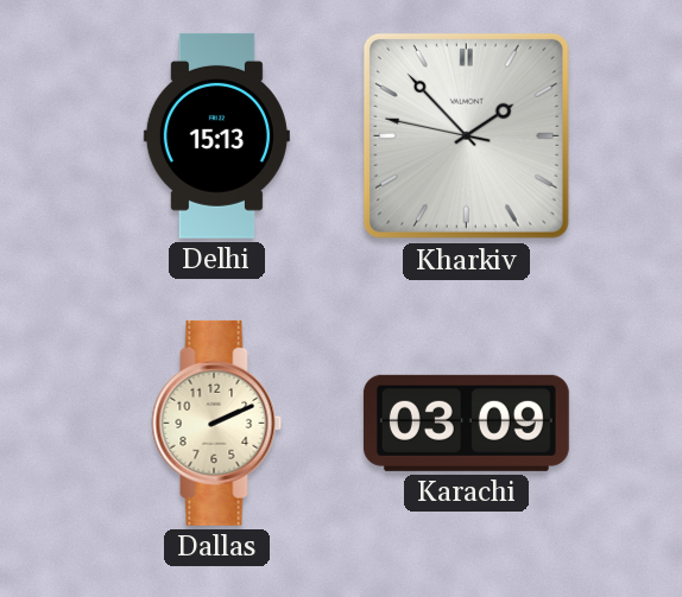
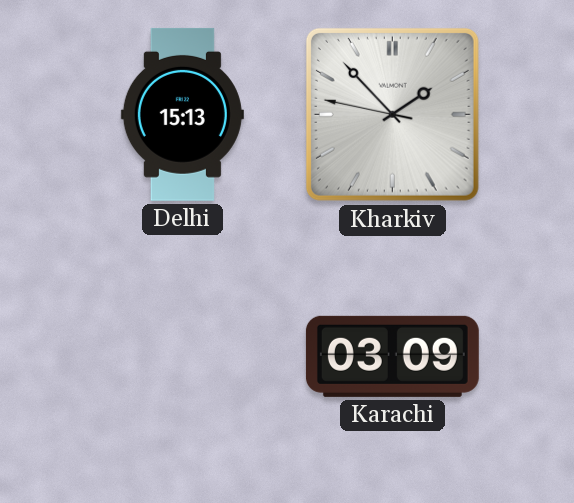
Dallas: 2:11 -> none (217, 423)
